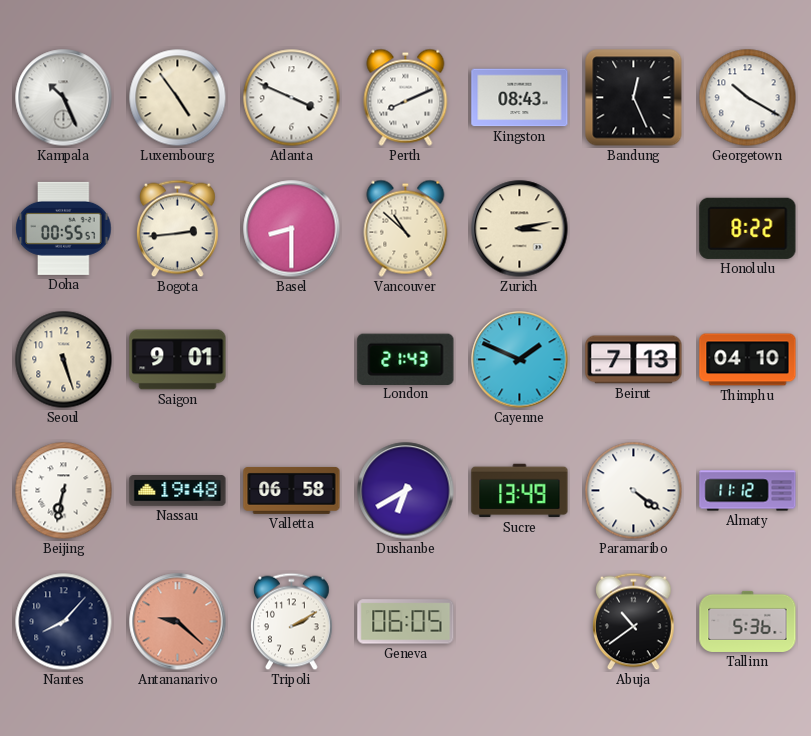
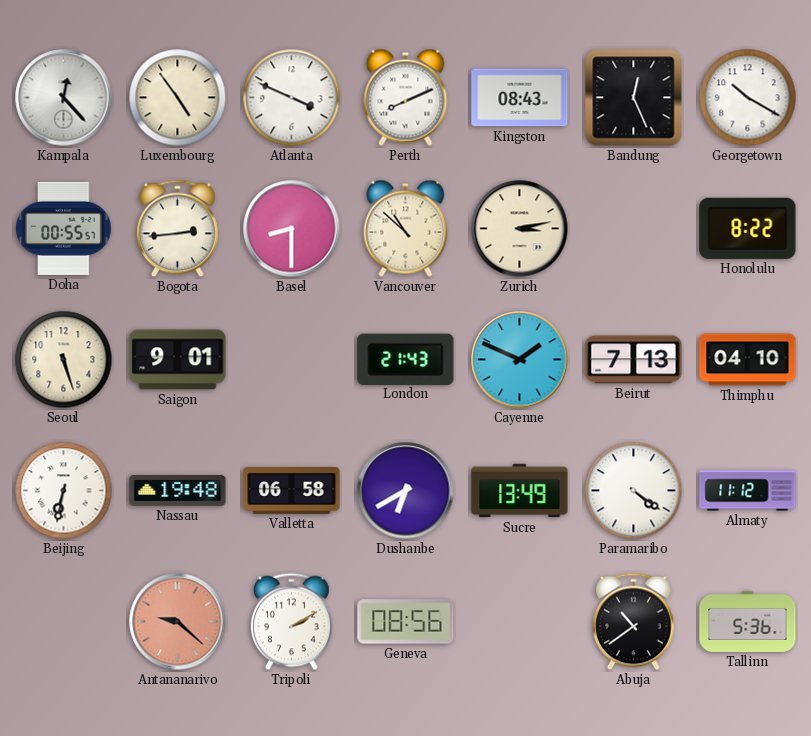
Kampala: 10:26 -> 12:23 (64, 98)
Nantes: 8:07 -> none (64, 622)
Geneva: 06:05 -> 08:56 (406, 622)
